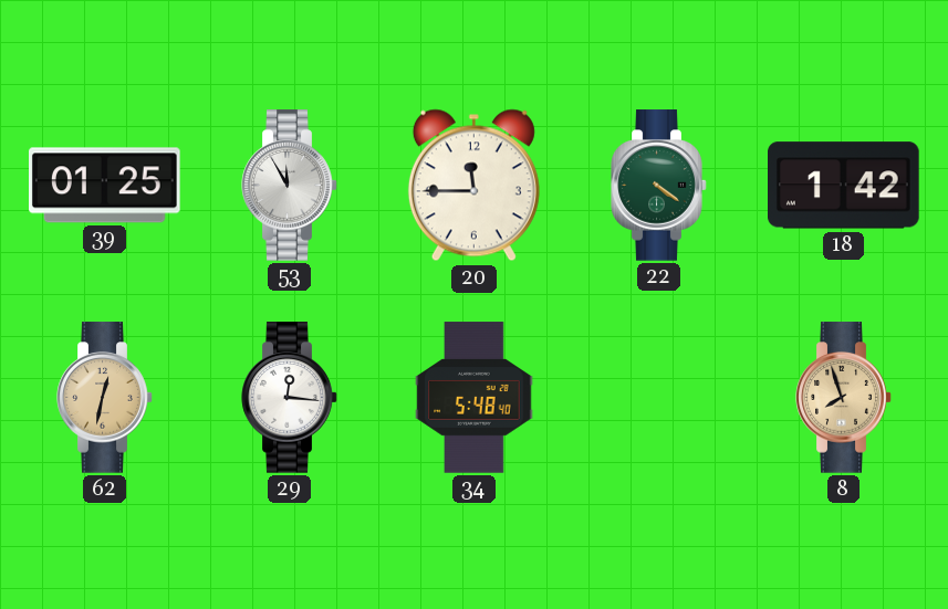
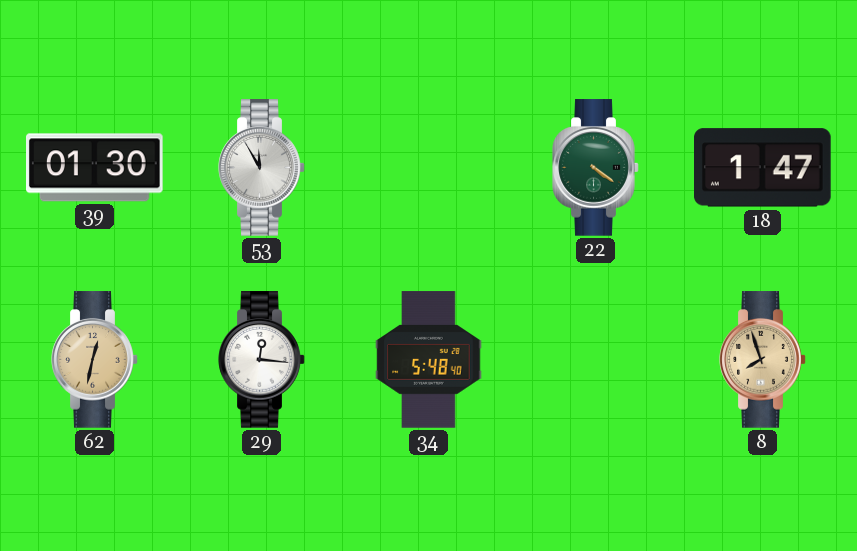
39: 01:25 -> 01:30 (95, 168)
20: 11:45 -> none (473, 186)
18: 1:42 -> 1:47 (763, 168)
